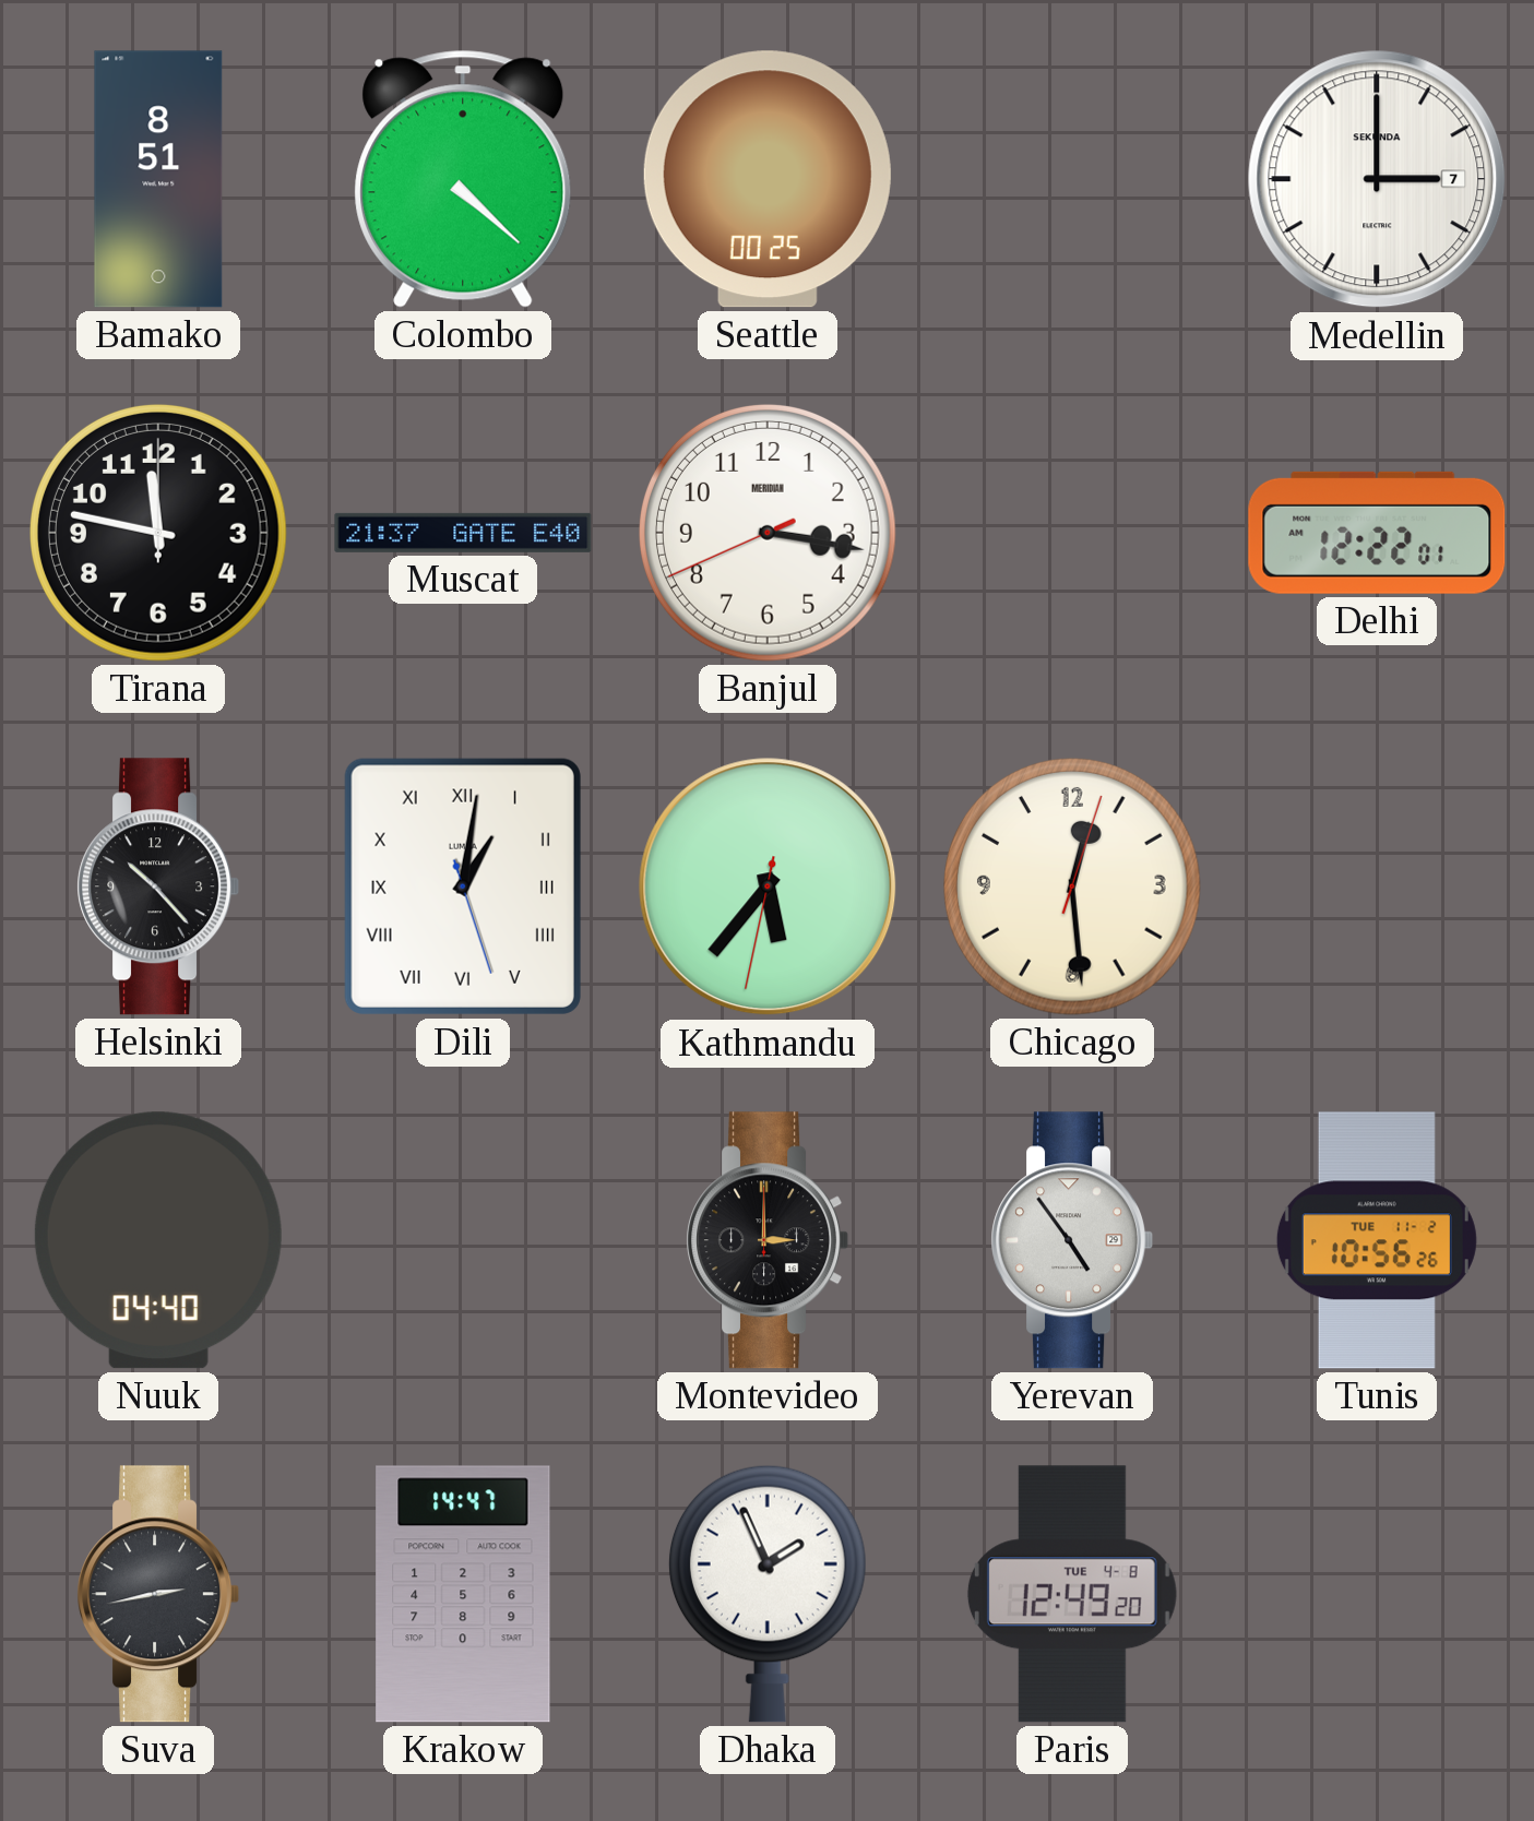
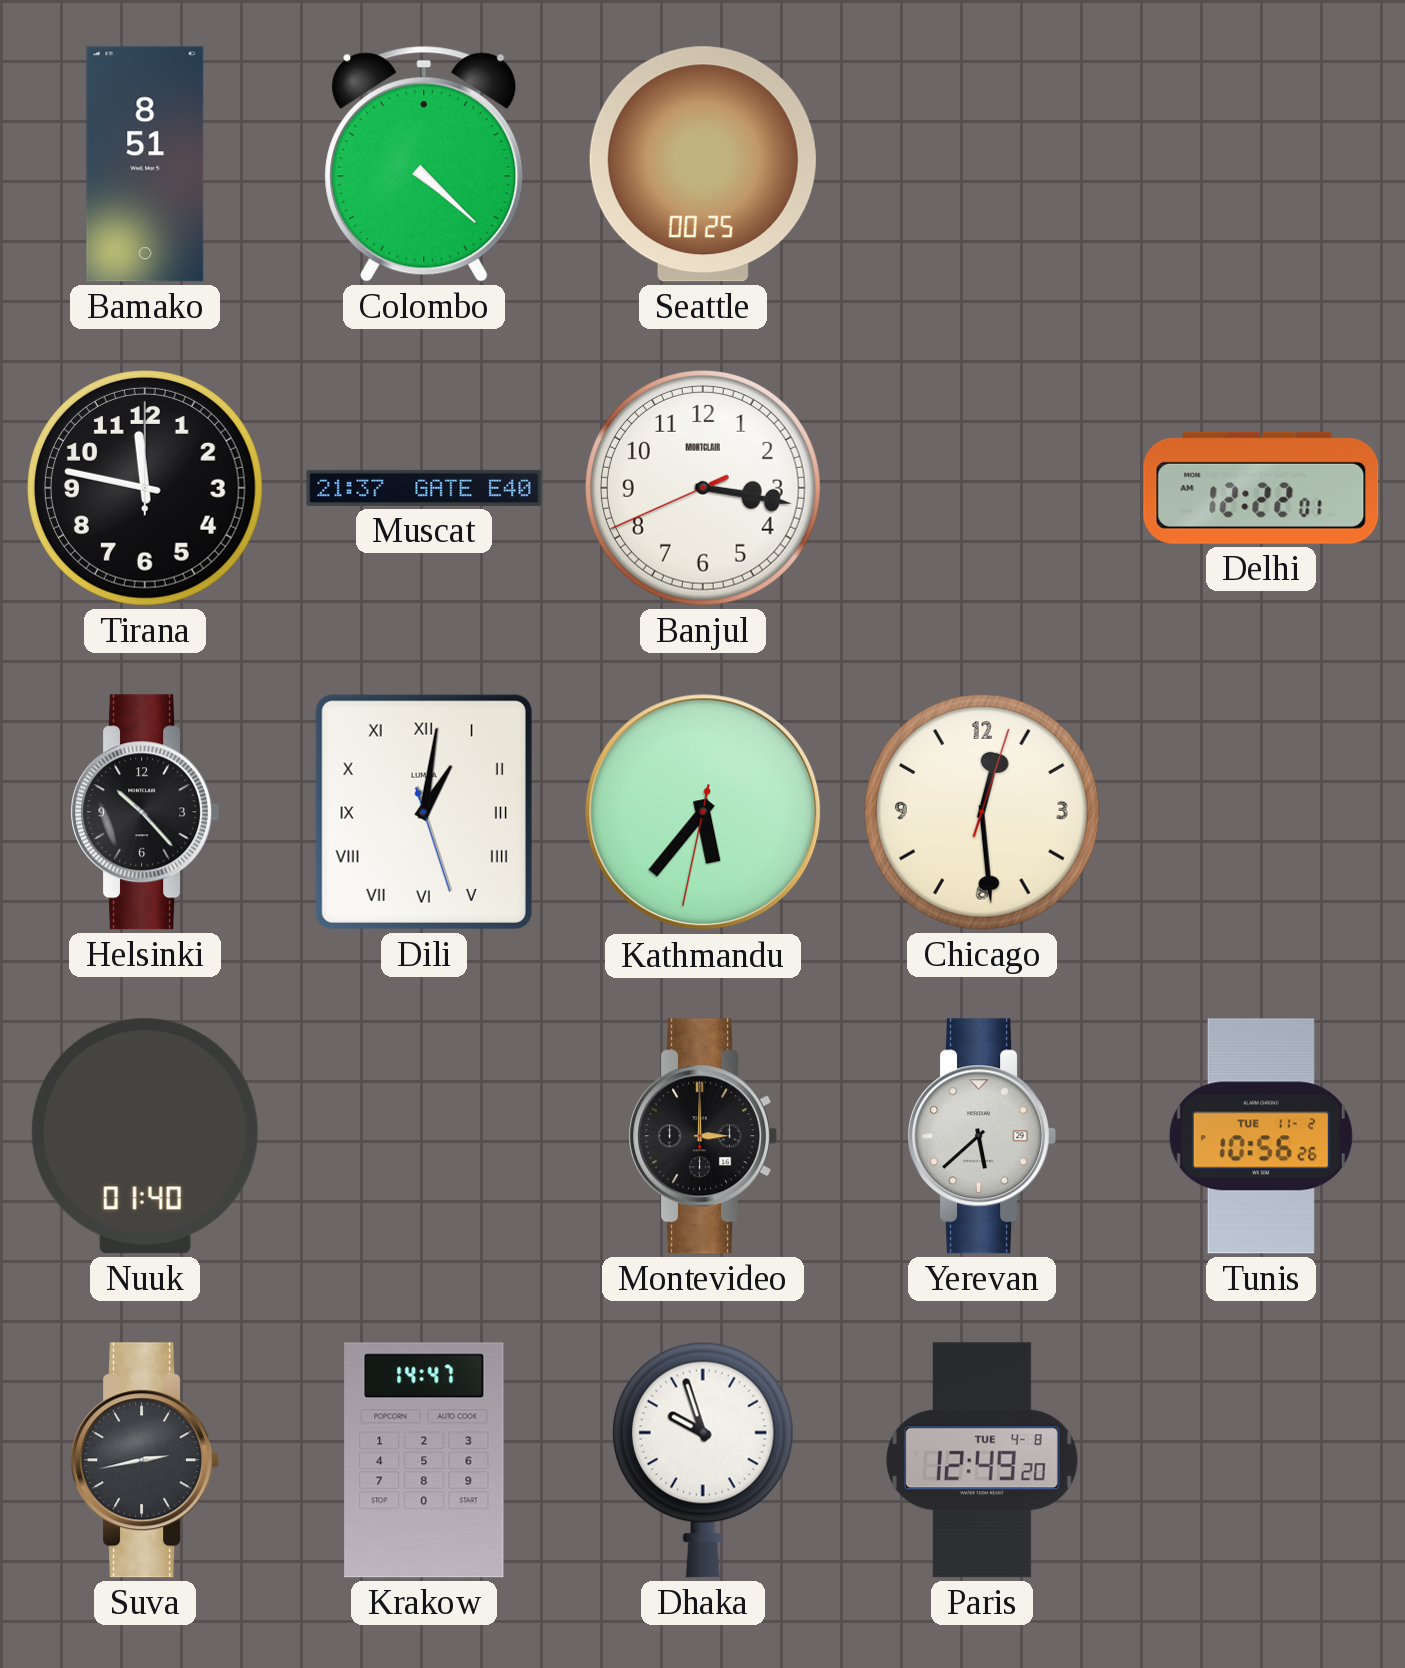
Medellin: 3:00 -> none (1377, 179)
Banjul brand: MERIDIAN -> MONTCLAIR (704, 489)
Nuuk: 04:40 -> 01:40 (145, 1136)
Yerevan: 4:54 -> 5:38 (982, 1136)
Dhaka: 1:56 -> 9:57 (703, 1460)
